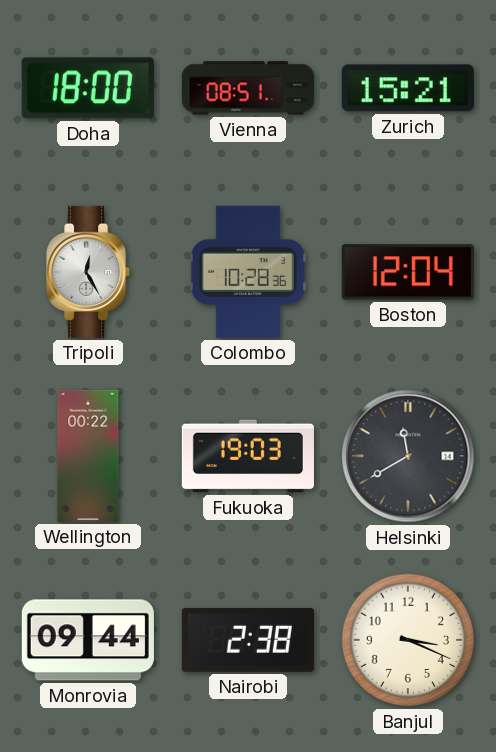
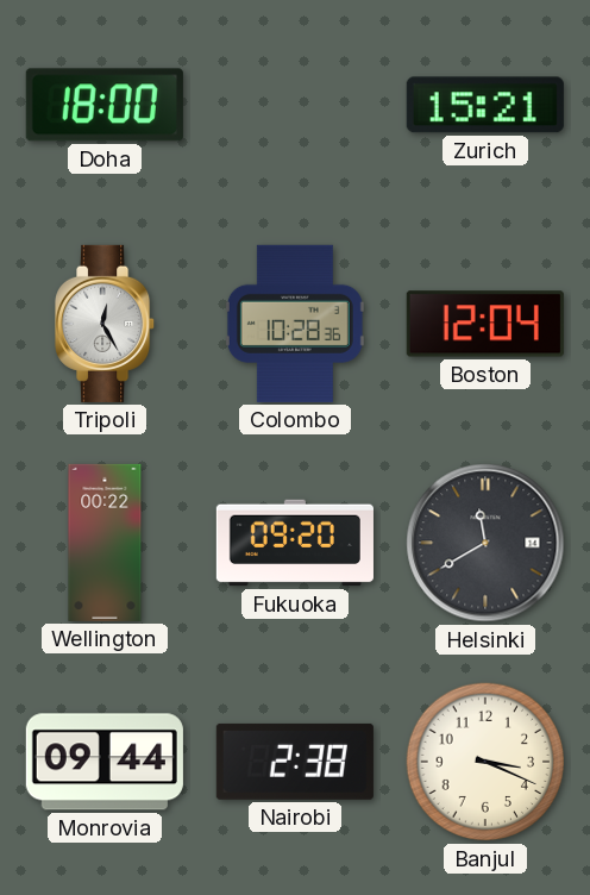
Vienna: 08:51 -> none (248, 88)
Fukuoka: 19:03 -> 09:20 (295, 543)
